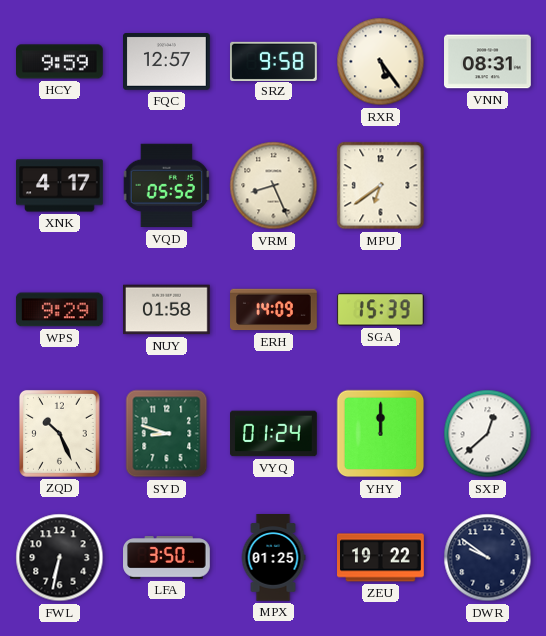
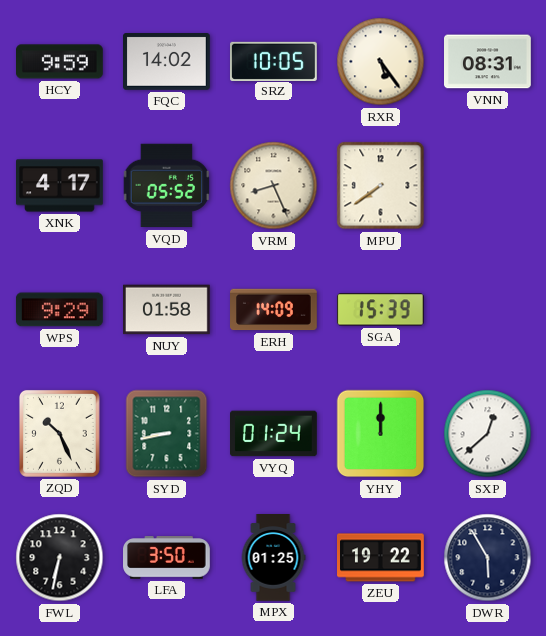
FQC: 12:57 -> 14:02 (167, 62)
SRZ: 9:58 -> 10:05 (274, 61)
MPU: 6:39 -> 7:39 (381, 186)
SYD: 8:48 -> 8:43 (167, 434)
DWR: 9:51 -> 5:55 (488, 558)
